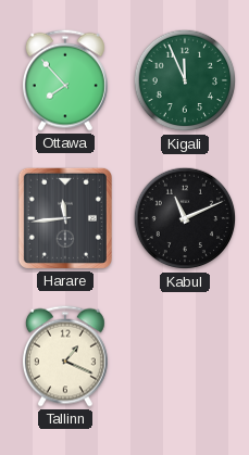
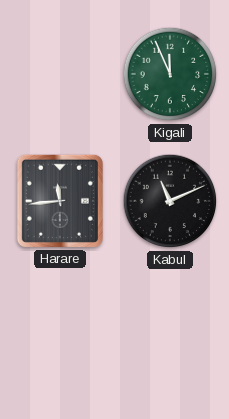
Ottawa: 7:53 -> none (65, 80)
Tallinn: 1:19 -> none (65, 356)
